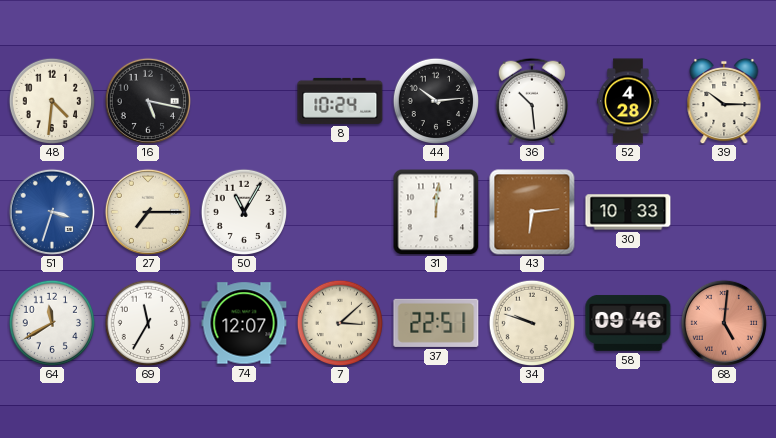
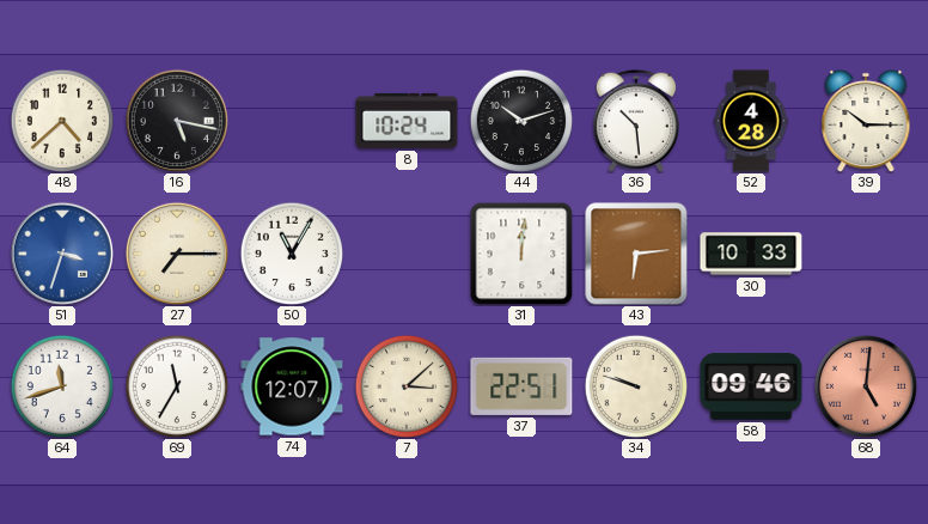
48: 4:31 -> 4:38 (62, 121)
44: 10:14 -> 10:12 (521, 121)
64: 11:40 -> 11:42 (62, 386)
